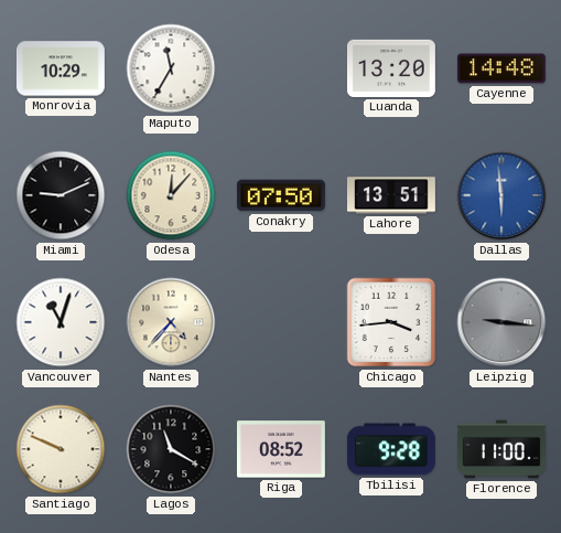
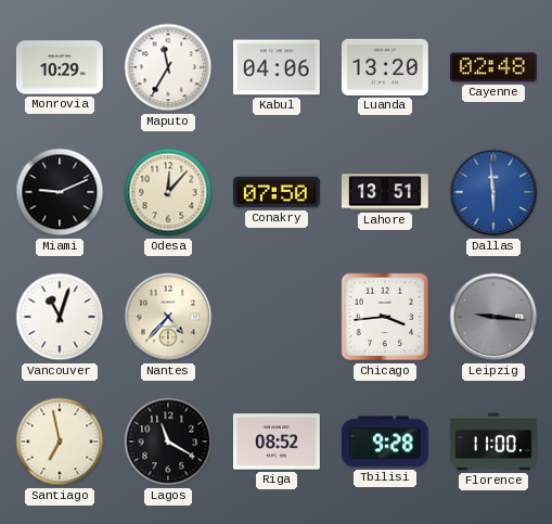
Kabul: none -> 04:06 (277, 67)
Cayenne: 14:48 -> 02:48 (493, 67)
Santiago: 9:49 -> 6:58 (60, 442)
